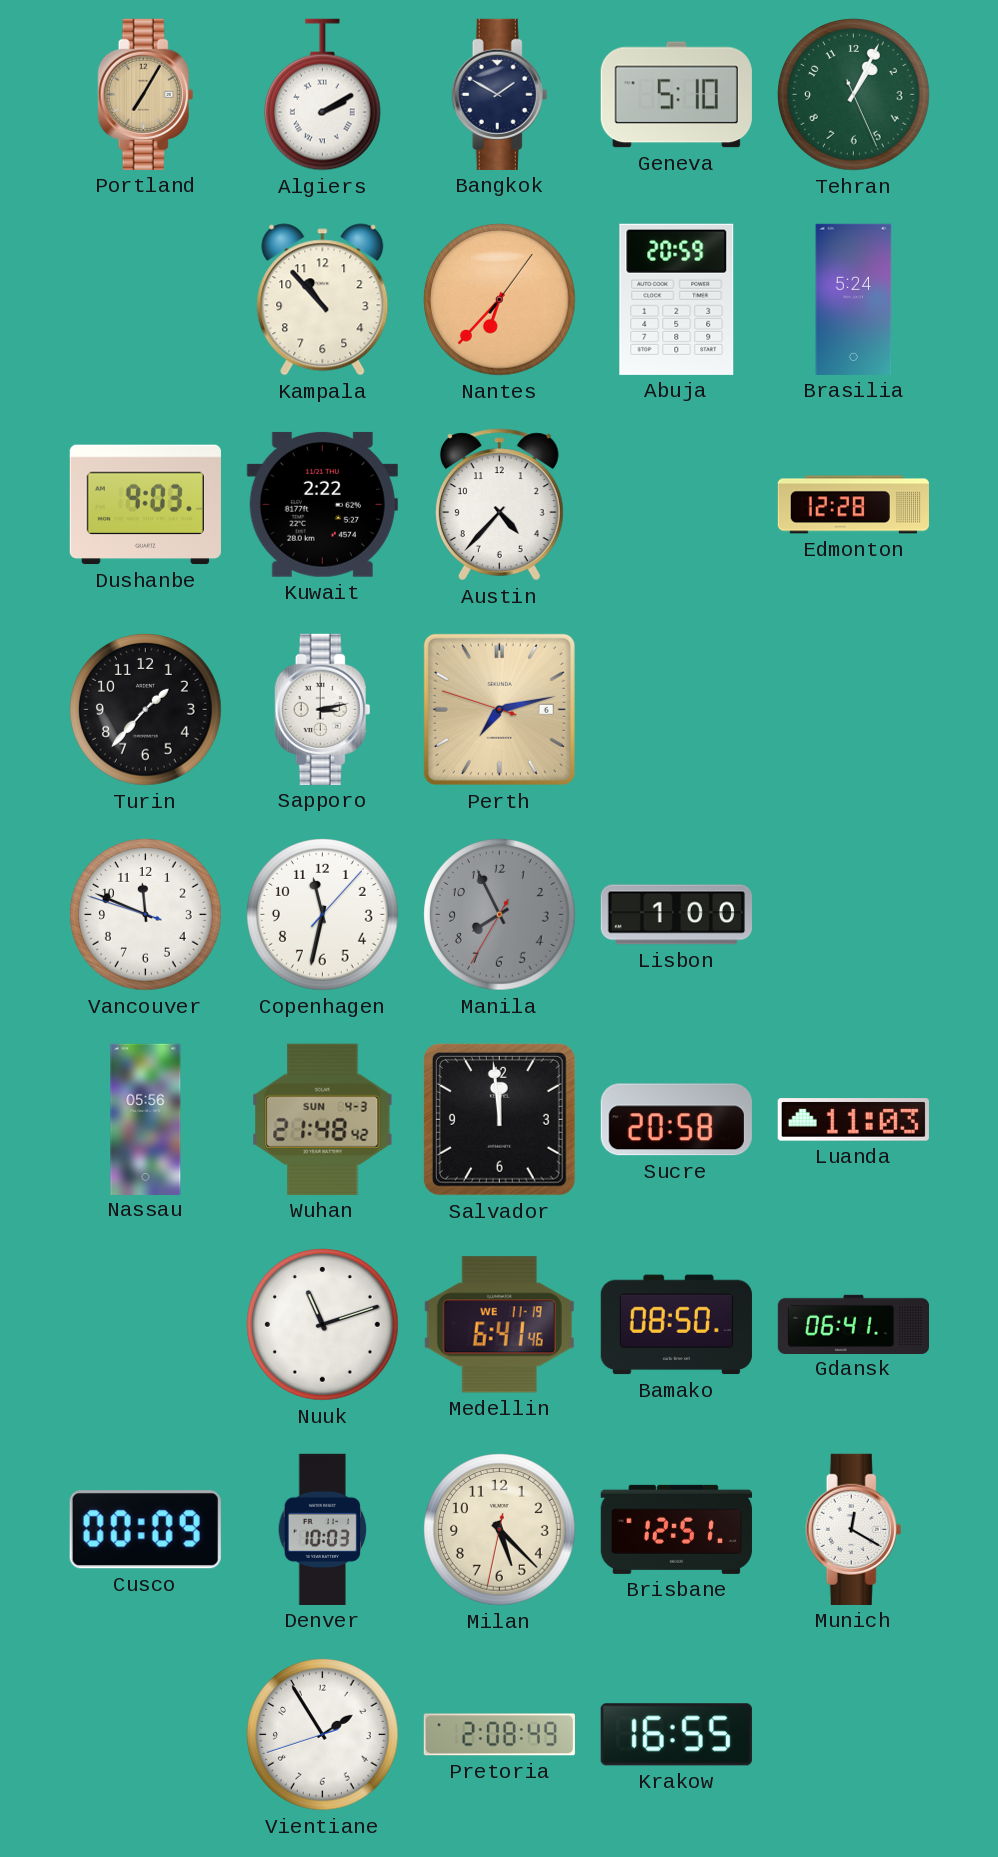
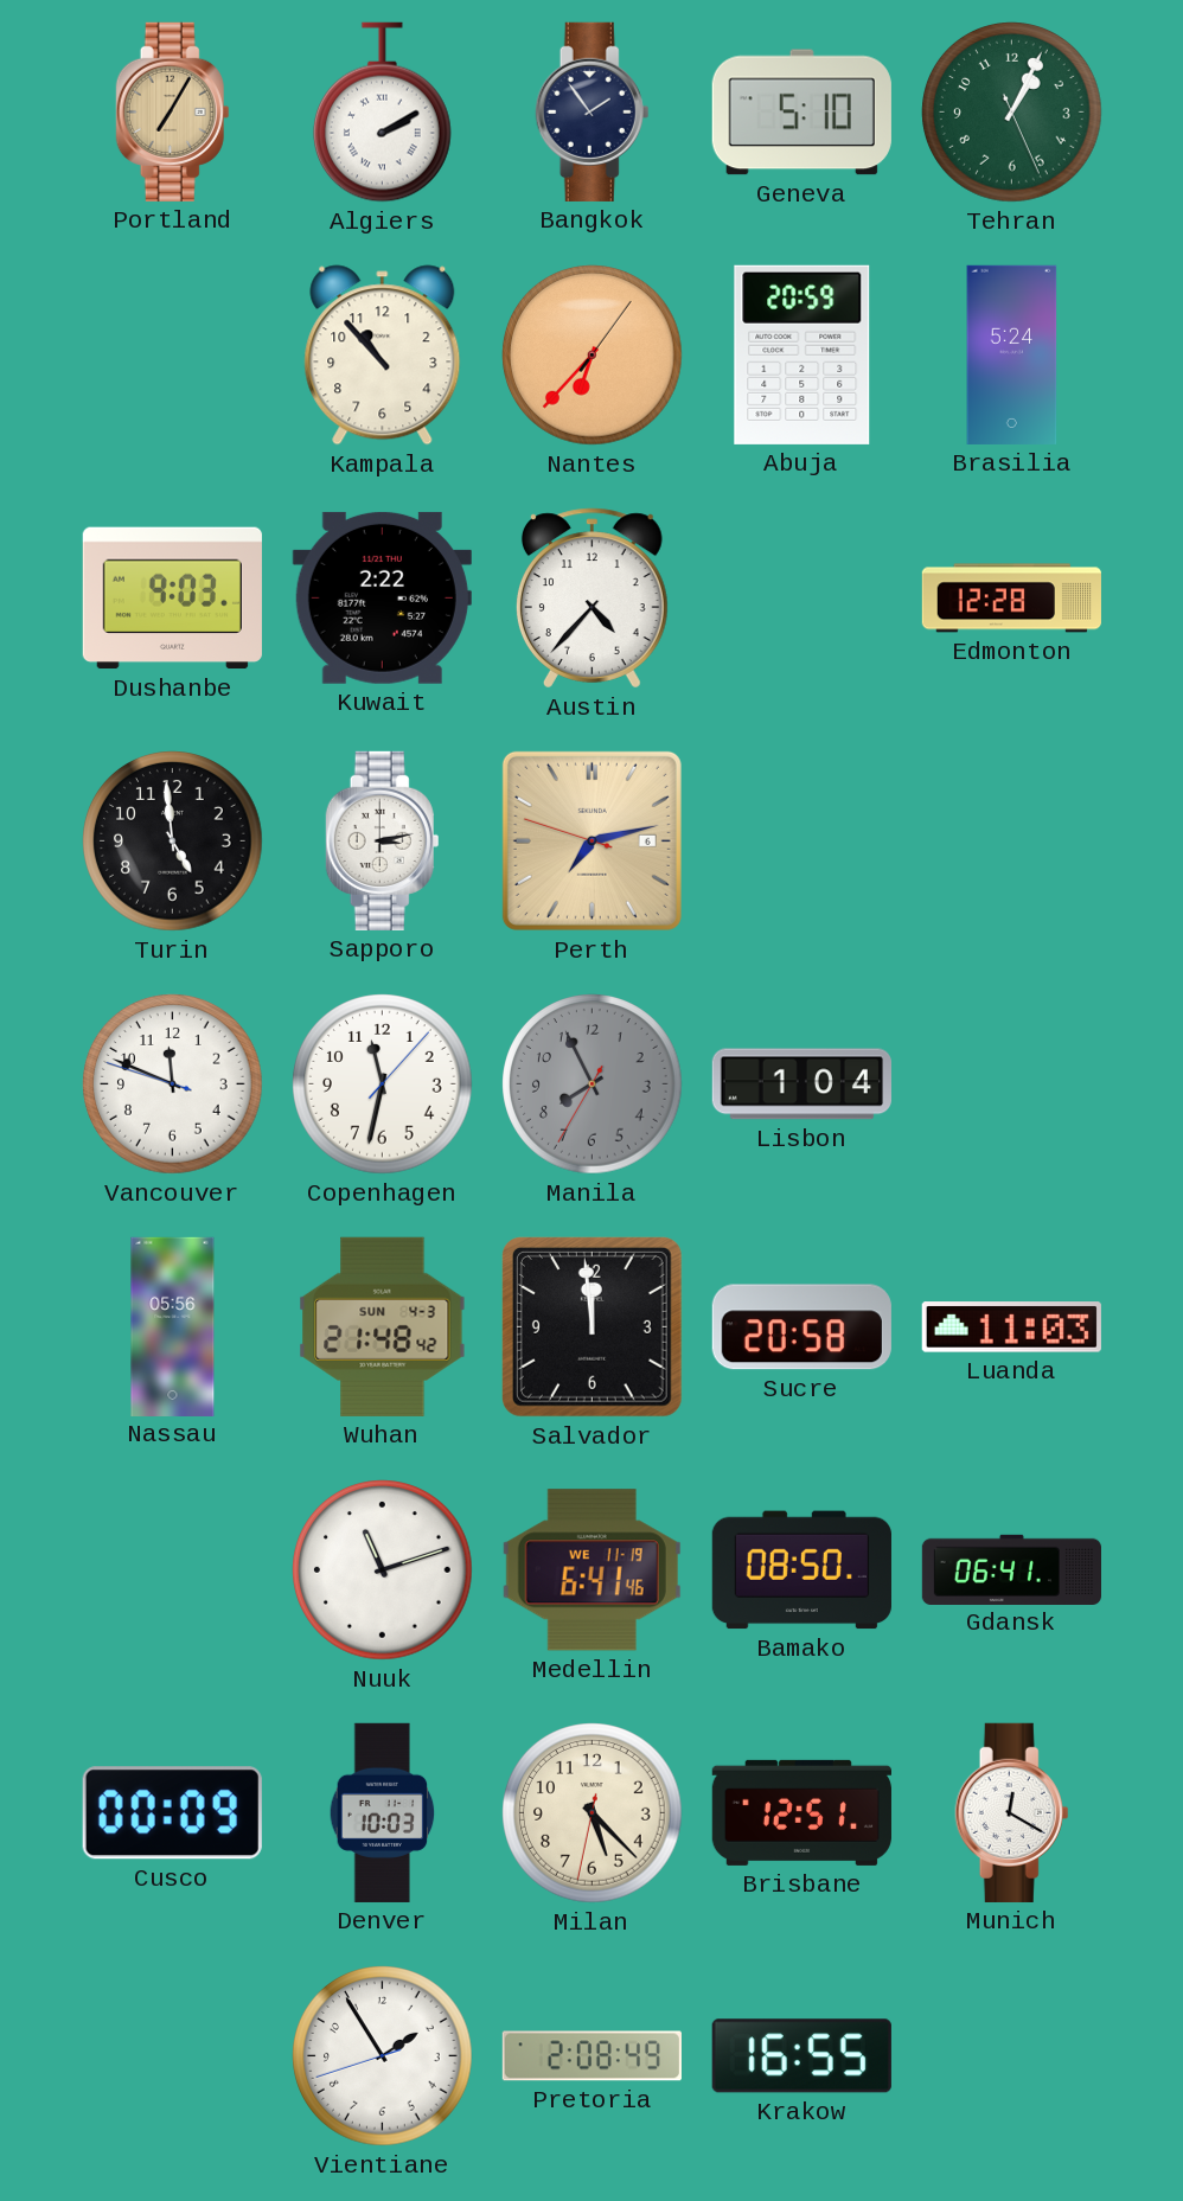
Bangkok: 1:50 -> 1:54 (593, 111)
Turin: 1:37 -> 4:59 (173, 842)
Lisbon: 1:00 -> 1:04 (801, 1084)
